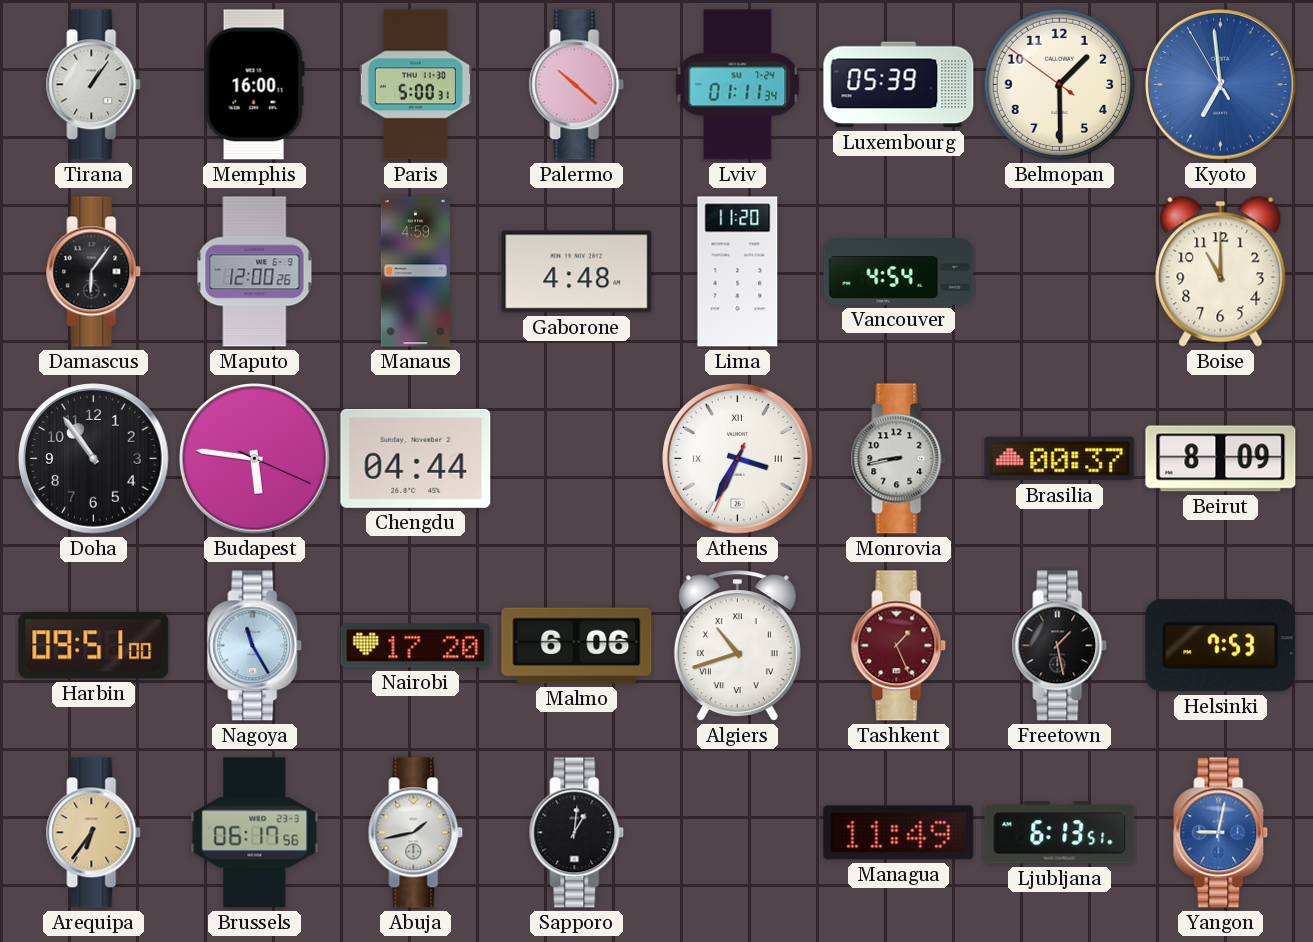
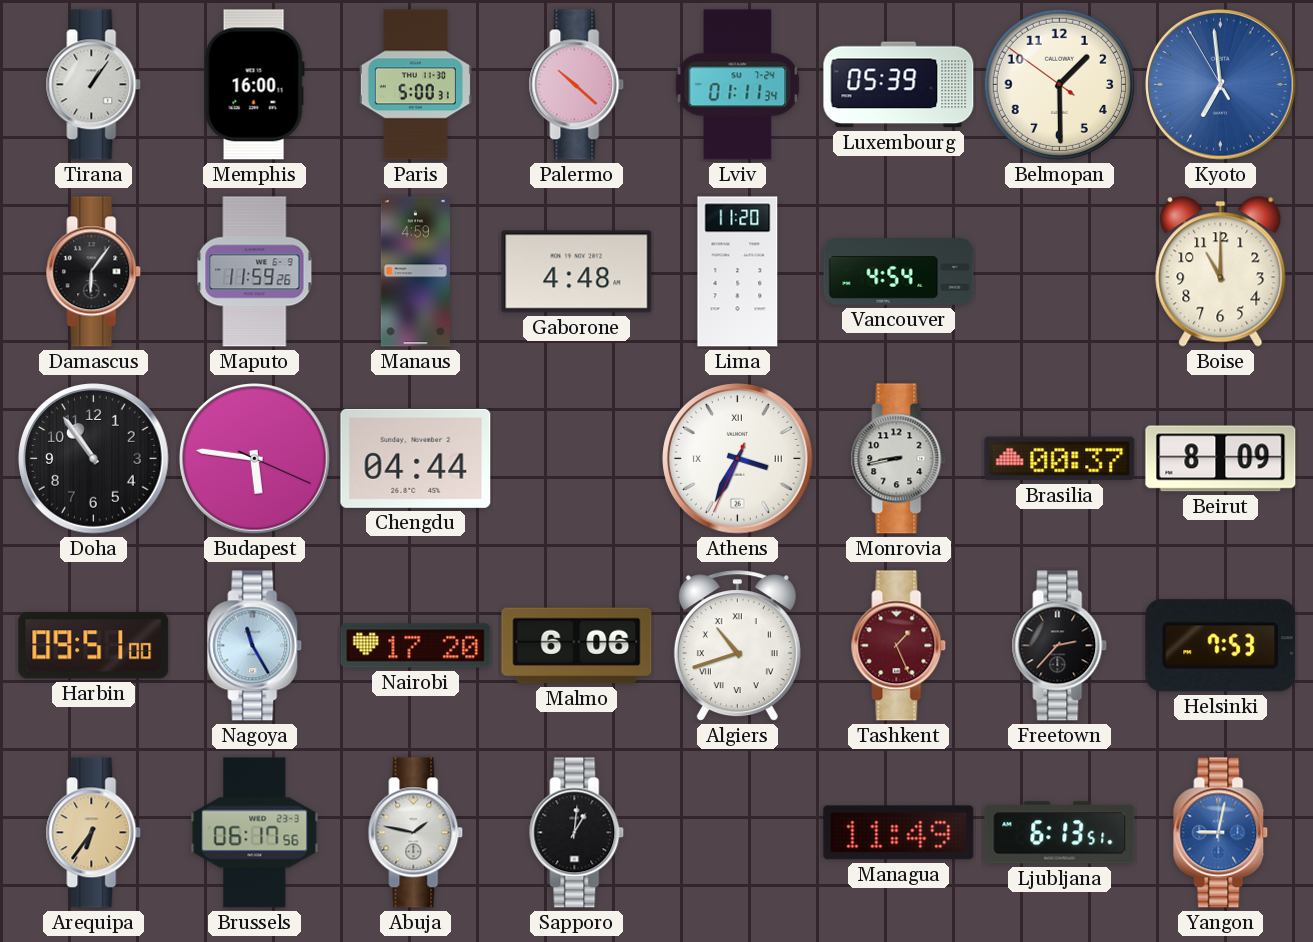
Maputo: 12:00 -> 11:59 (255, 272)
Freetown: 1:28 -> 2:37 (1060, 646)
Abuja: 1:43 -> 1:47 (416, 833)
